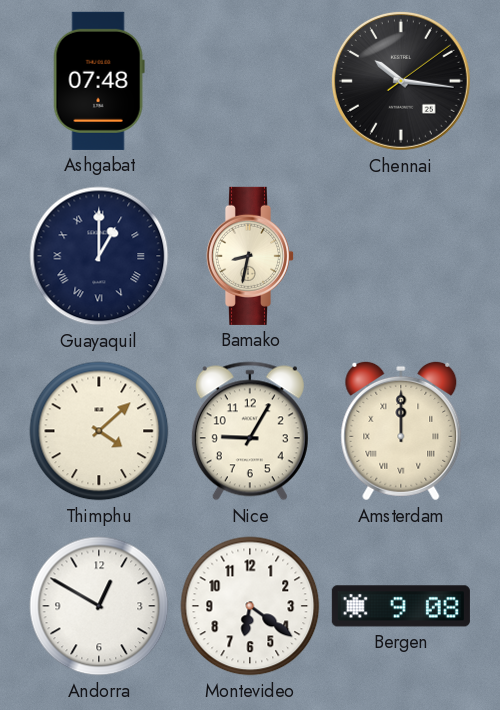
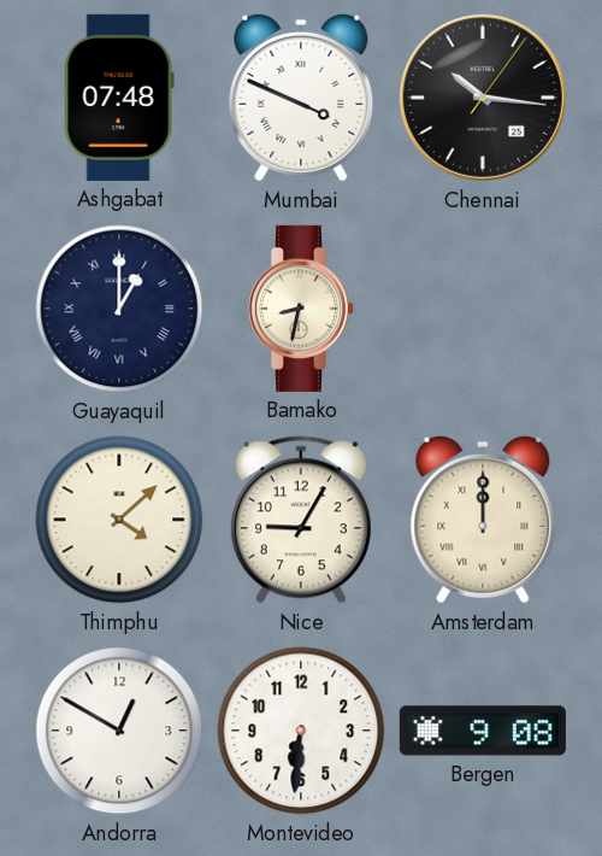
Mumbai: none -> 3:49 (301, 98)
Chennai: 10:16:09 -> 10:16:06 (483, 98)
Montevideo: 6:21 -> 6:31 (301, 731)
